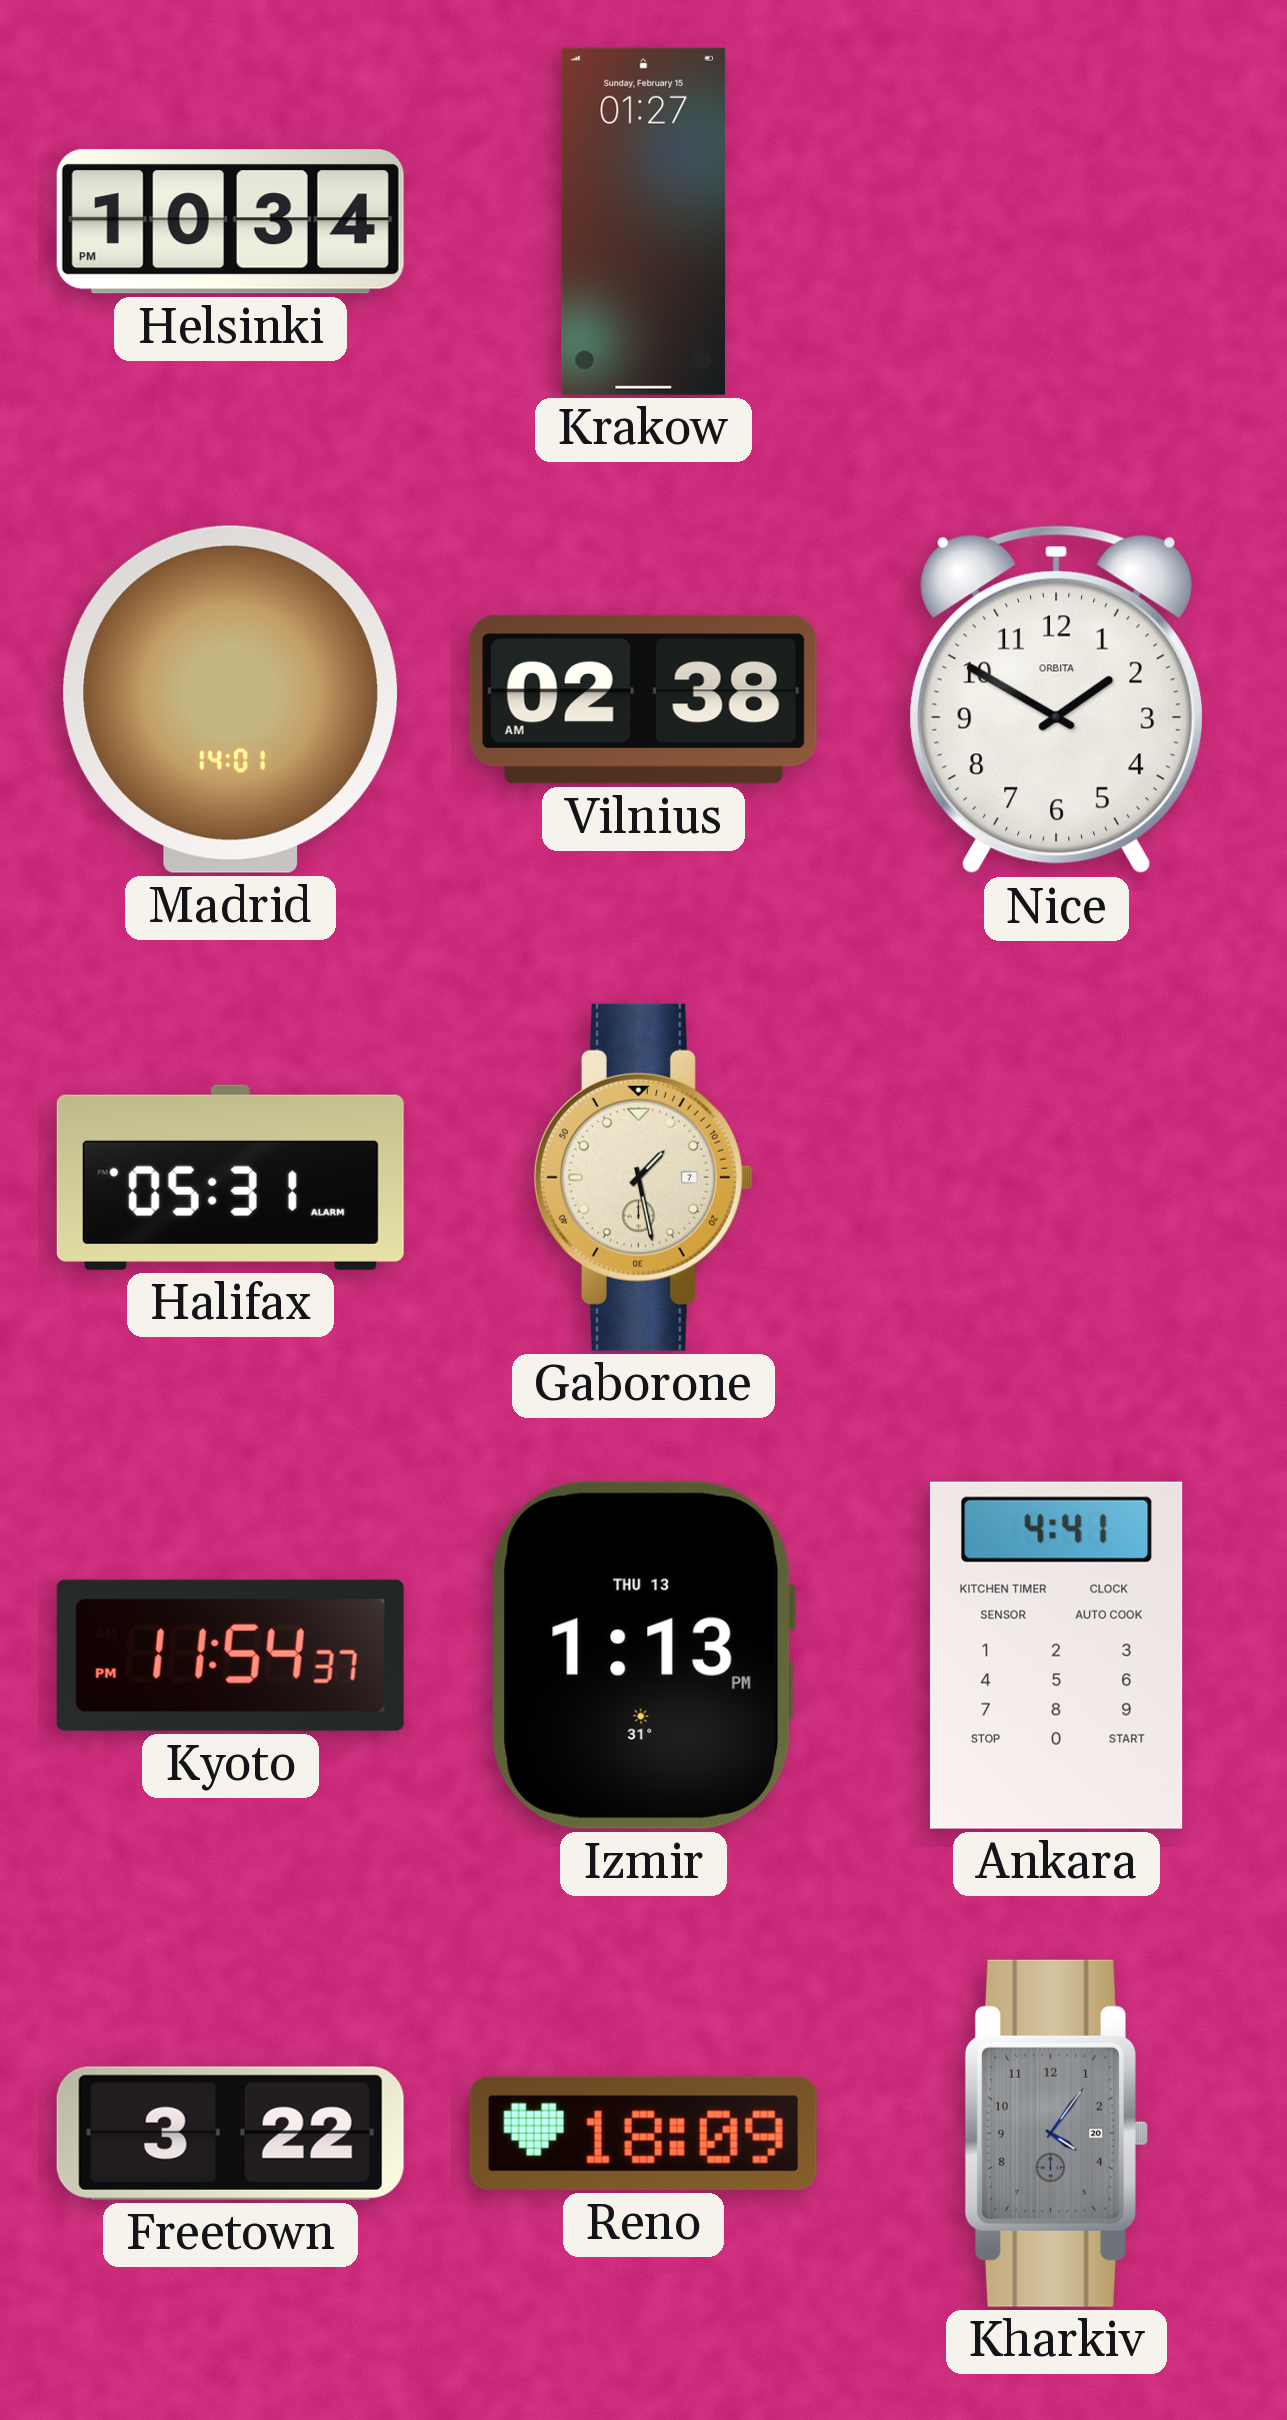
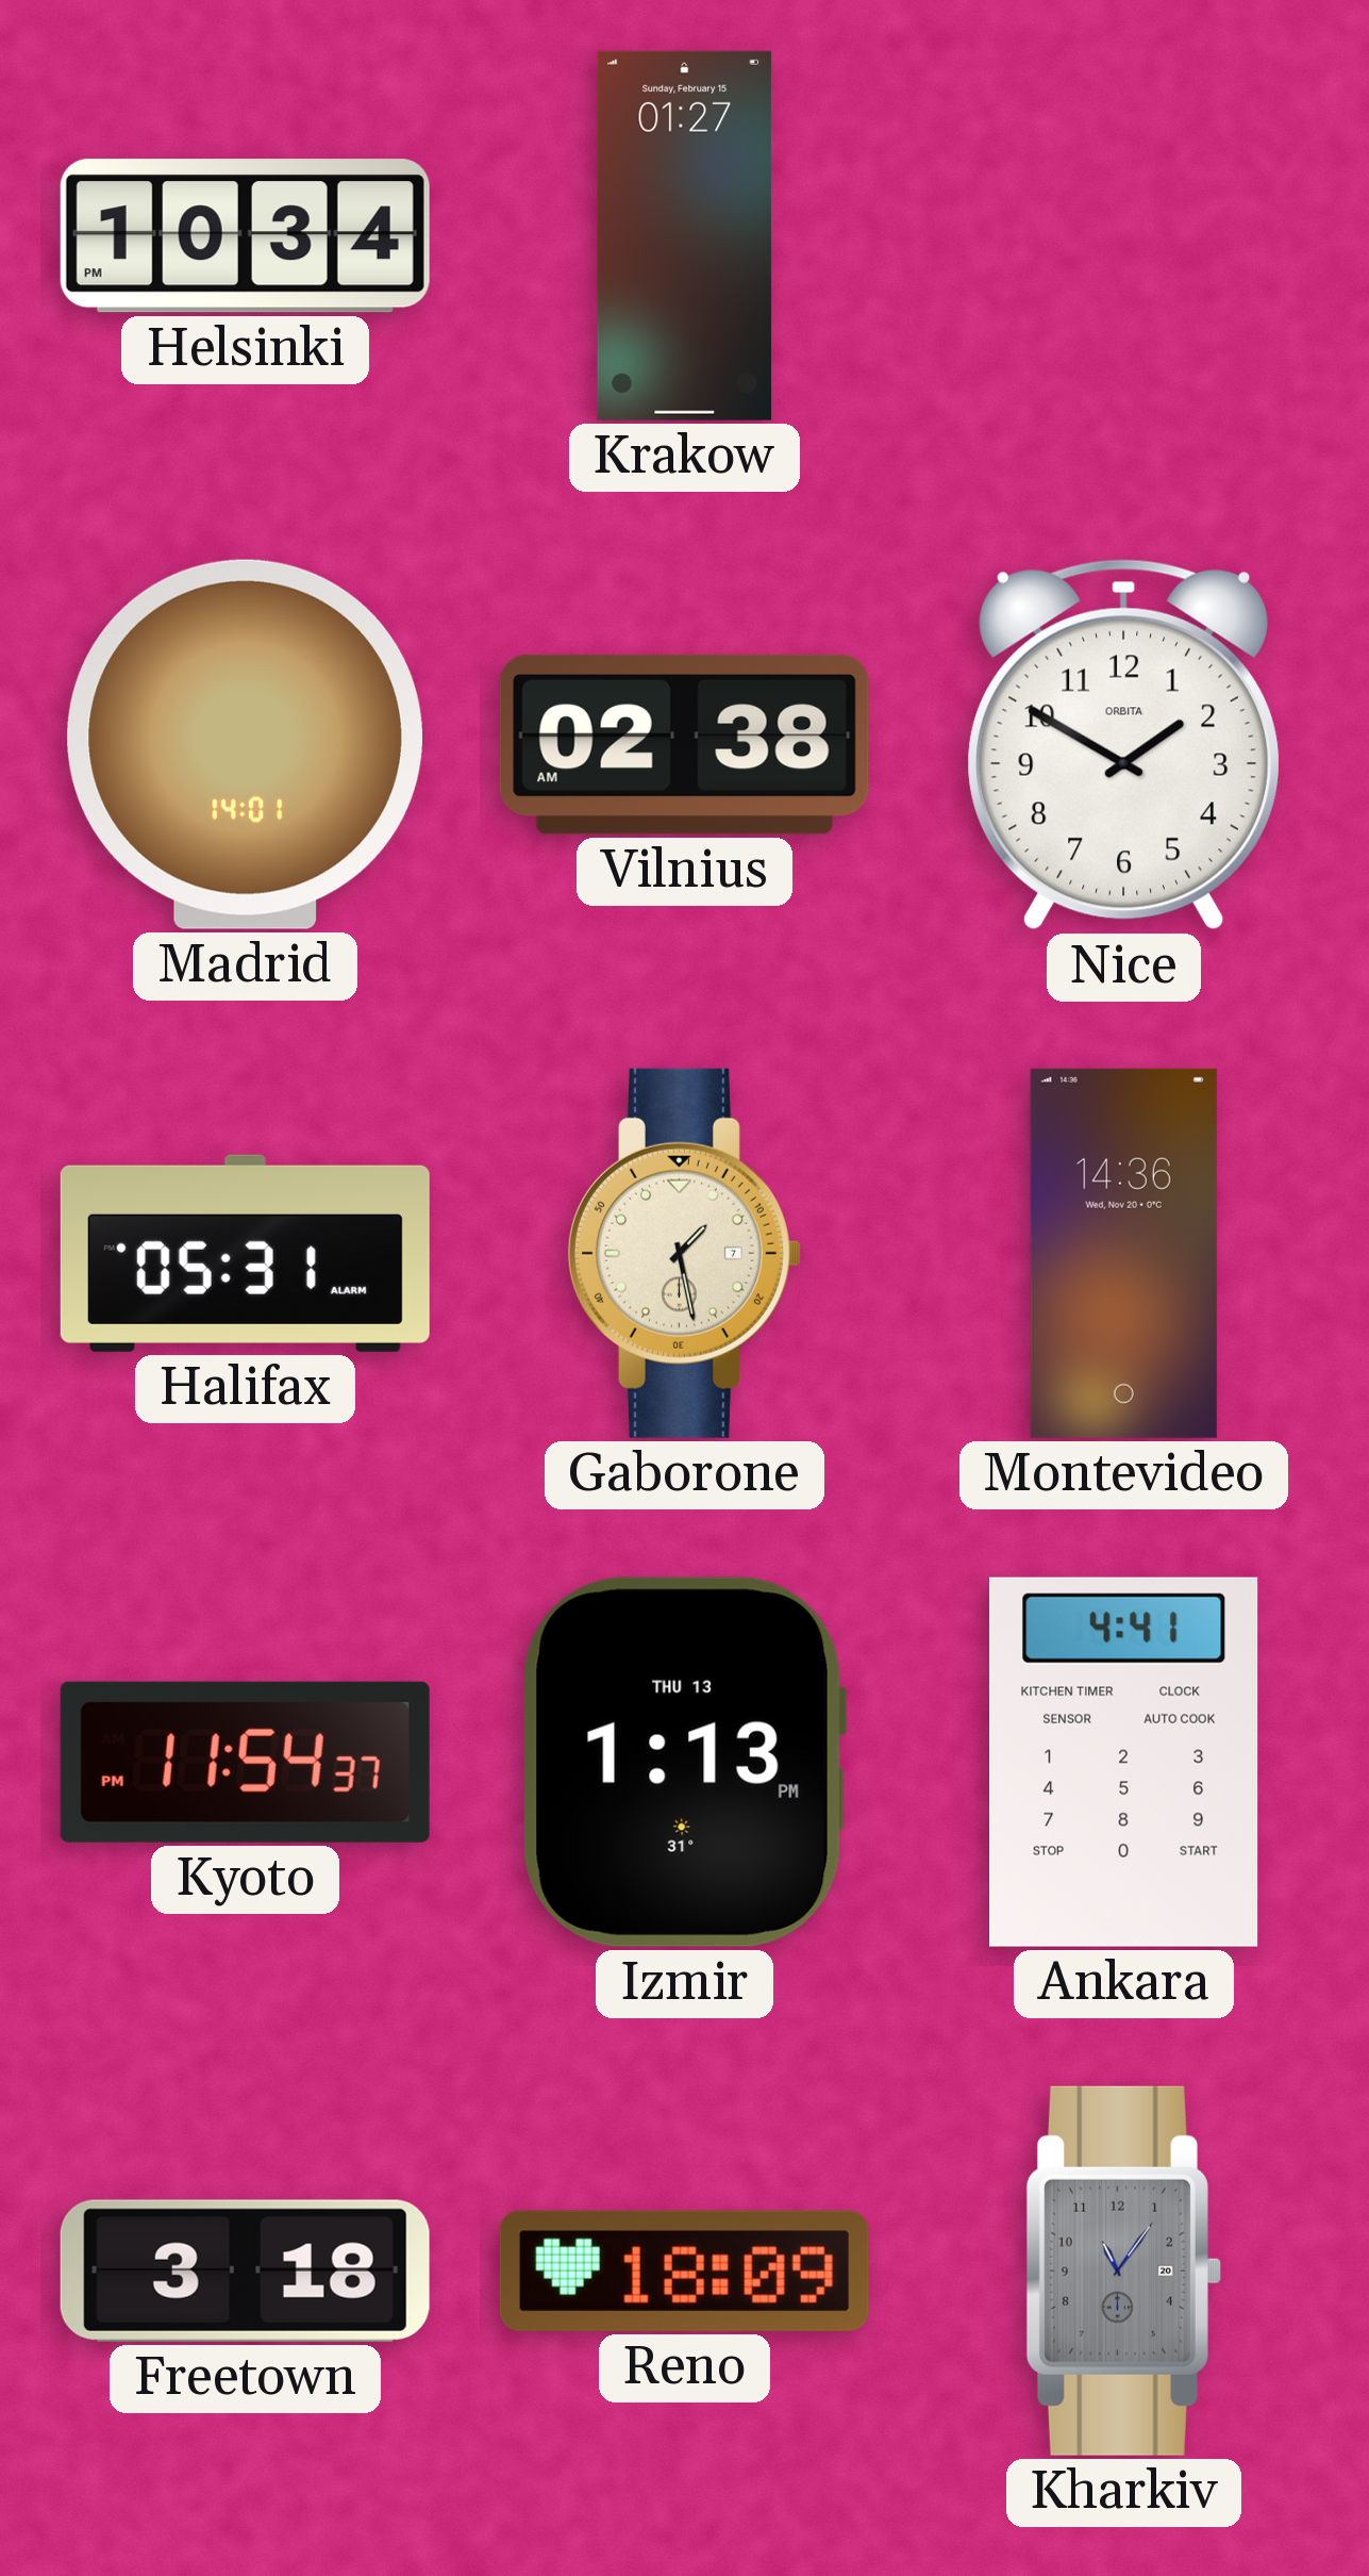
Montevideo: none -> 14:36 (1123, 1253)
Freetown: 3:22 -> 3:18 (245, 2270)
Kharkiv: 4:06 -> 11:06 (1123, 2270)
